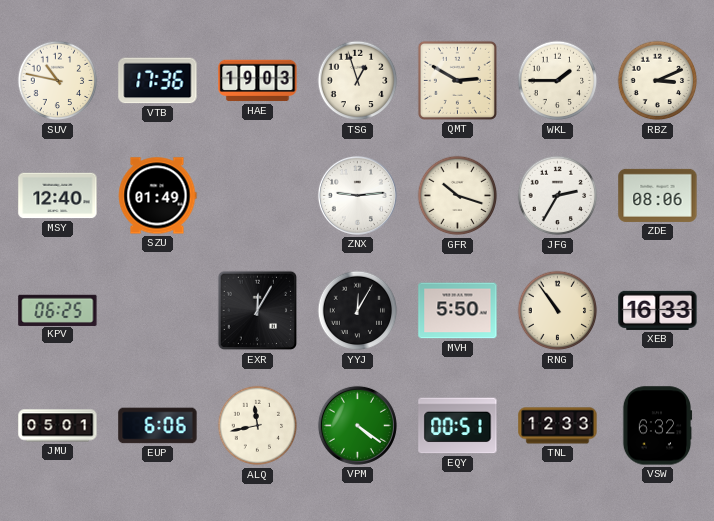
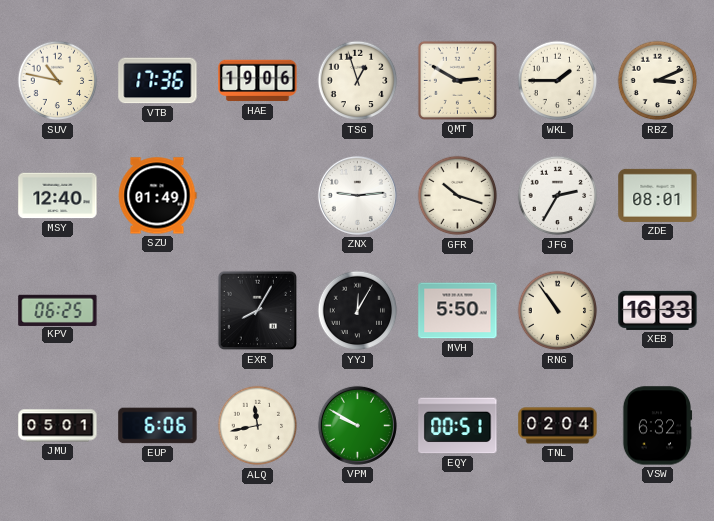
HAE: 19:03 -> 19:06 (258, 81)
ZDE: 08:06 -> 08:01 (658, 195)
EXR: 12:05 -> 8:05 (258, 311)
VPM: 4:21 -> 9:50 (357, 425)
TNL: 12:33 -> 02:04 (558, 426)
